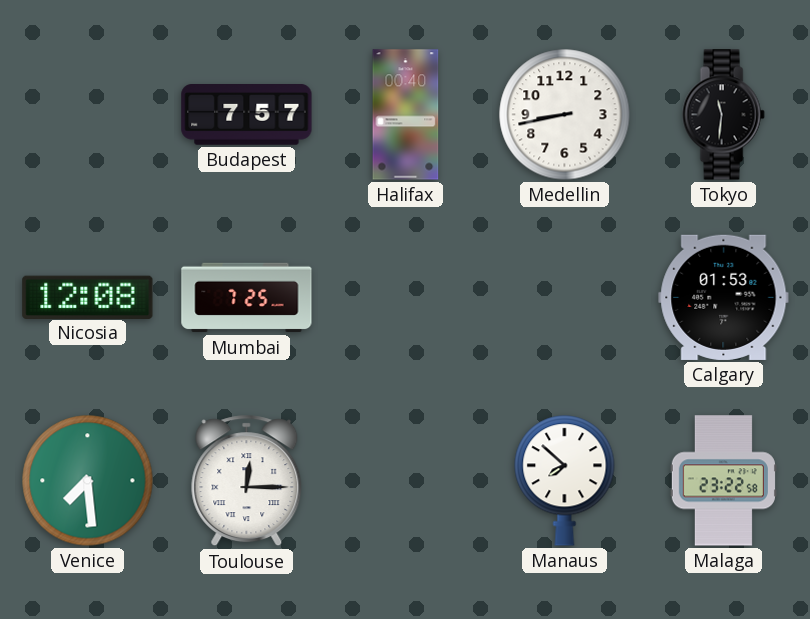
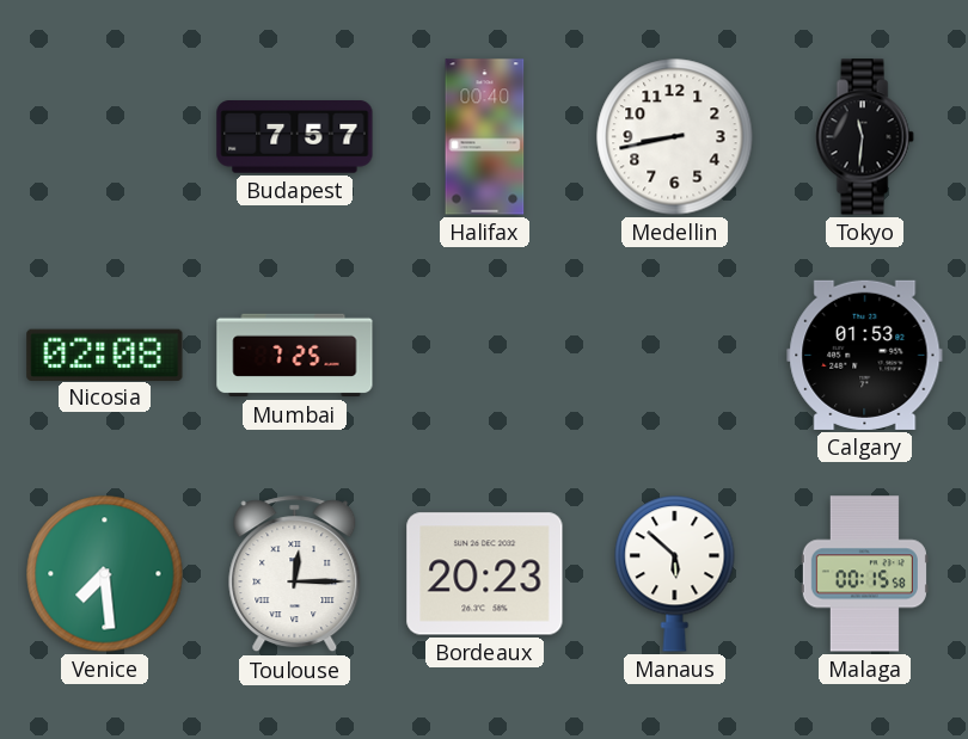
Nicosia: 12:08 -> 02:08 (105, 355)
Bordeaux: none -> 20:23 (485, 574)
Manaus: 7:52 -> 5:52 (675, 574)
Malaga: 23:22 -> 00:15 (864, 574)
